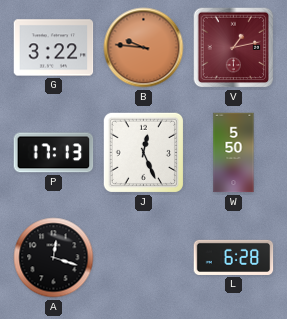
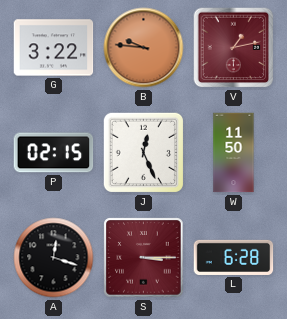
P: 17:13 -> 02:15 (54, 153)
W: 5:50 -> 11:50 (234, 153)
S: none -> 3:15 (144, 258)
